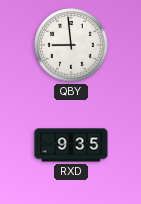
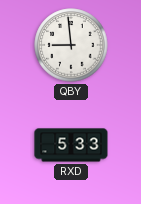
RXD: 9:35 -> 5:33 (71, 145)
